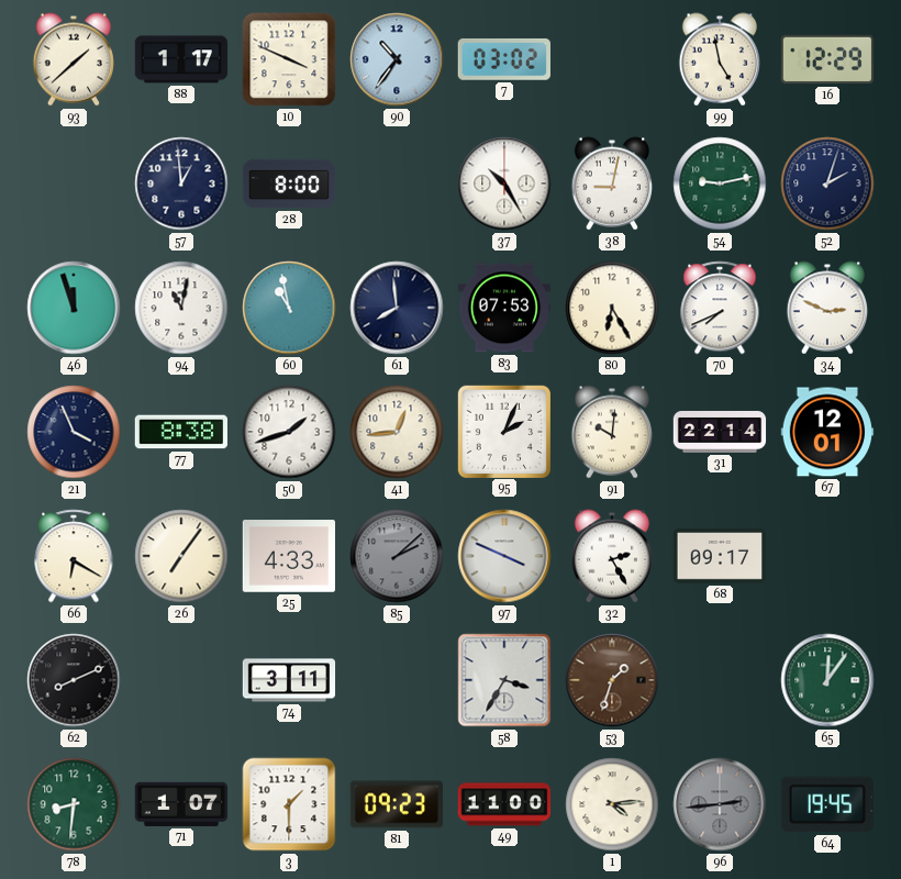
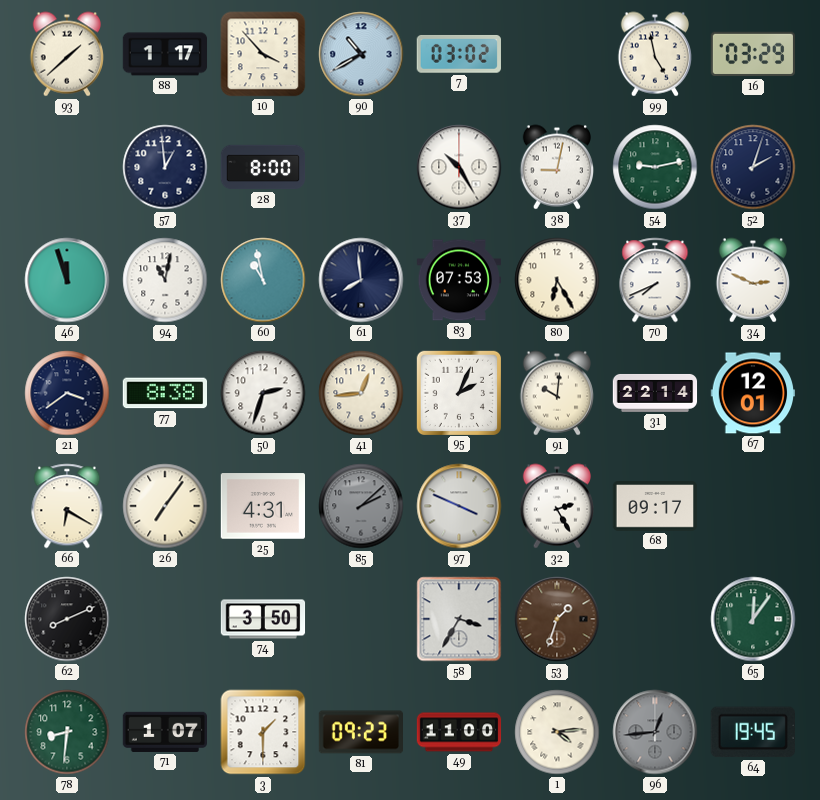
10: 3:49 -> 3:53 (263, 54)
90: 10:36 -> 10:40 (361, 54)
16: 12:29 -> 03:29 (753, 54)
21: 3:56 -> 3:39 (67, 393)
50: 1:42 -> 2:33 (263, 393)
25: 4:33 -> 4:31 (263, 506)
74: 3:11 -> 3:50 (263, 619)
96: 2:44 -> 12:44 (655, 732)
